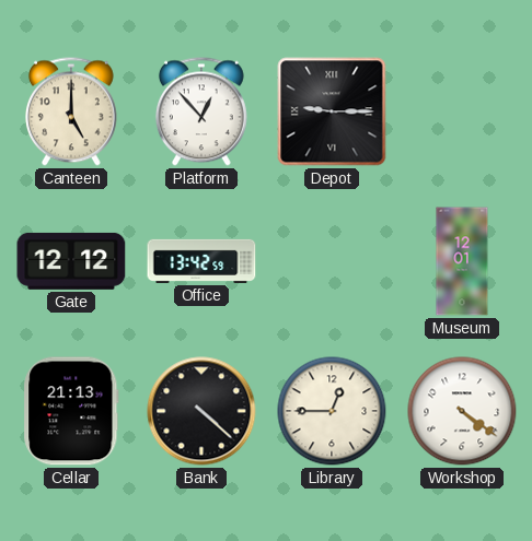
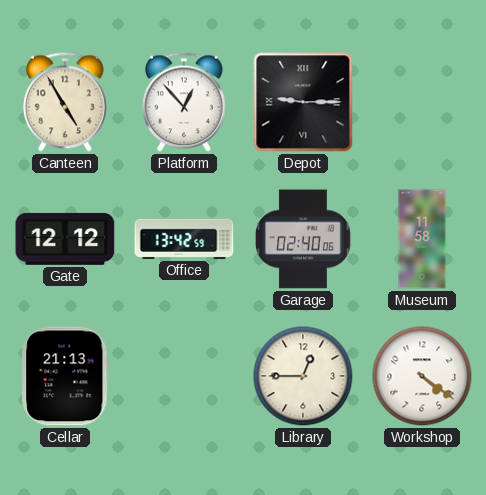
Canteen: 5:00 -> 4:55 (65, 102)
Garage: none -> 02:40 (303, 239)
Museum: 12:01 -> 11:58 (422, 239)
Bank: 4:22 -> none (201, 411)
